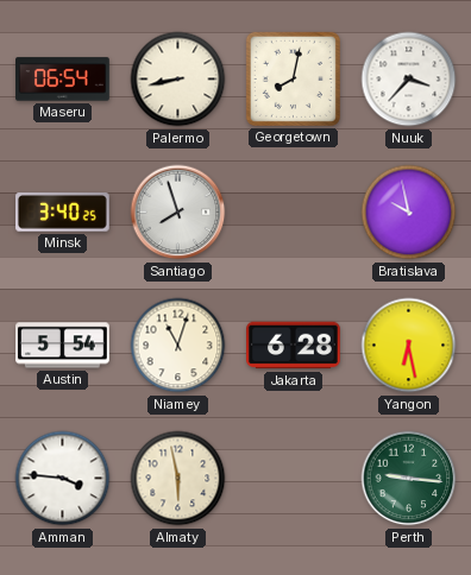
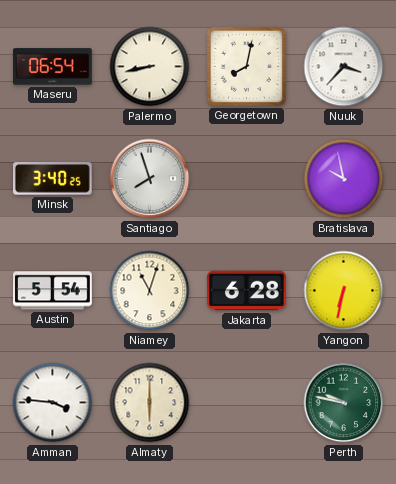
Yangon: 6:28 -> 6:32 (344, 291)
Almaty: 5:58 -> 6:00 (150, 403)
Perth: 9:16 -> 9:47 (344, 403)
